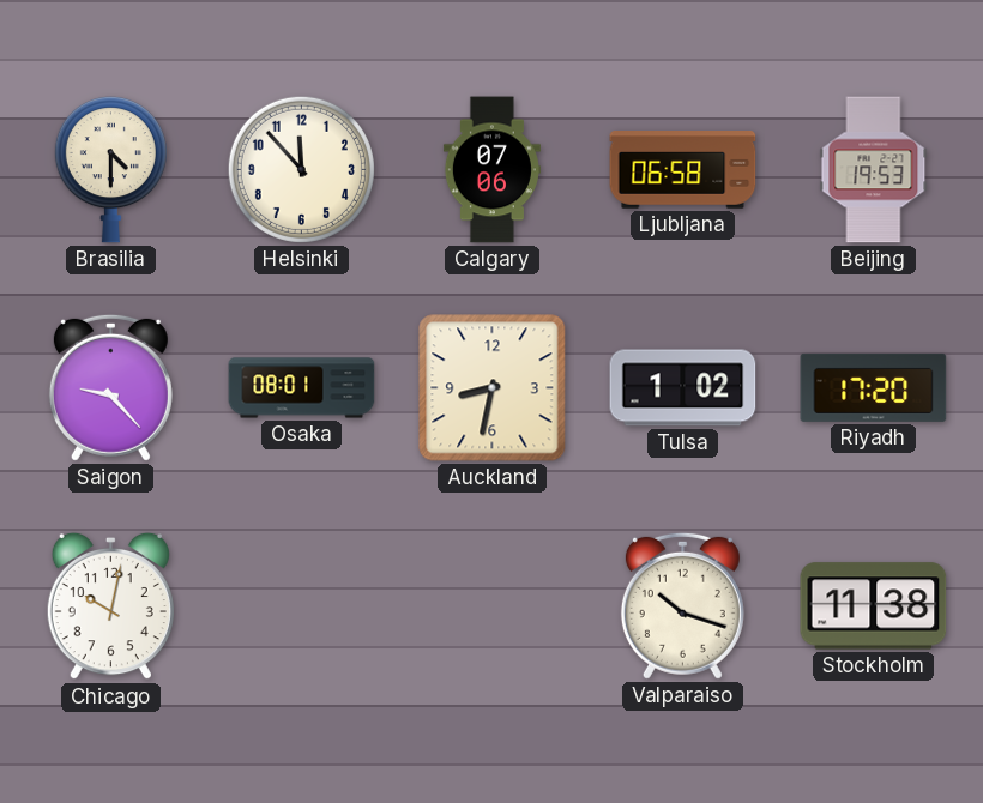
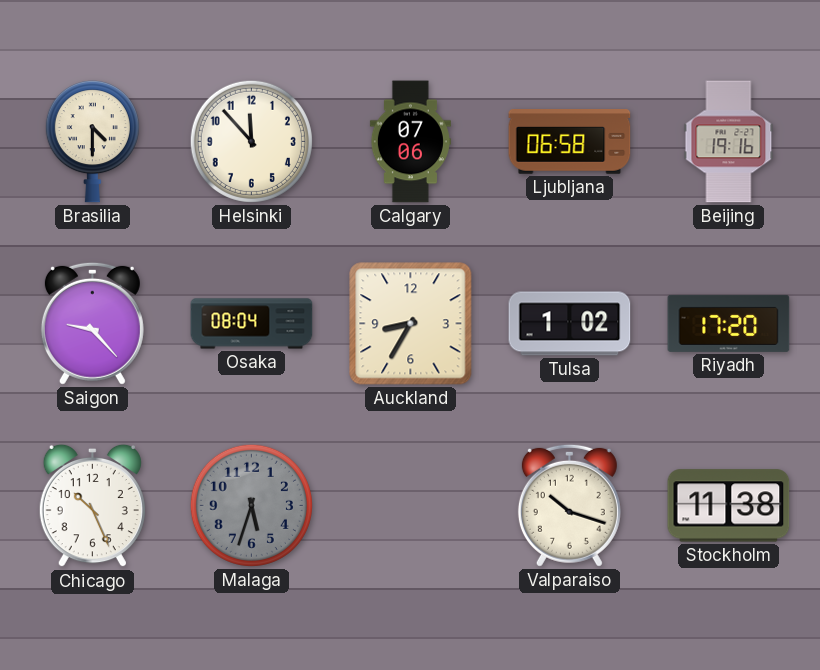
Beijing: 19:53 -> 19:16 (729, 142)
Osaka: 08:01 -> 08:04 (252, 324)
Auckland: 8:32 -> 8:35 (411, 324)
Chicago: 10:02 -> 10:26 (92, 506)
Malaga: none -> 5:33 (251, 505)
